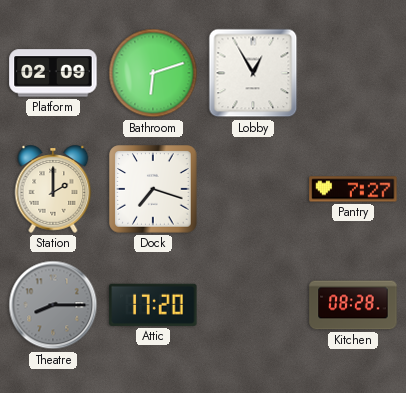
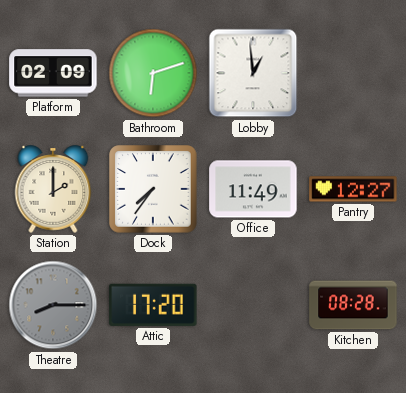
Lobby: 12:55 -> 12:59 (253, 73)
Dock: 7:18 -> 7:36 (153, 189)
Office: none -> 11:49 (253, 189)
Pantry: 7:27 -> 12:27 (353, 189)
